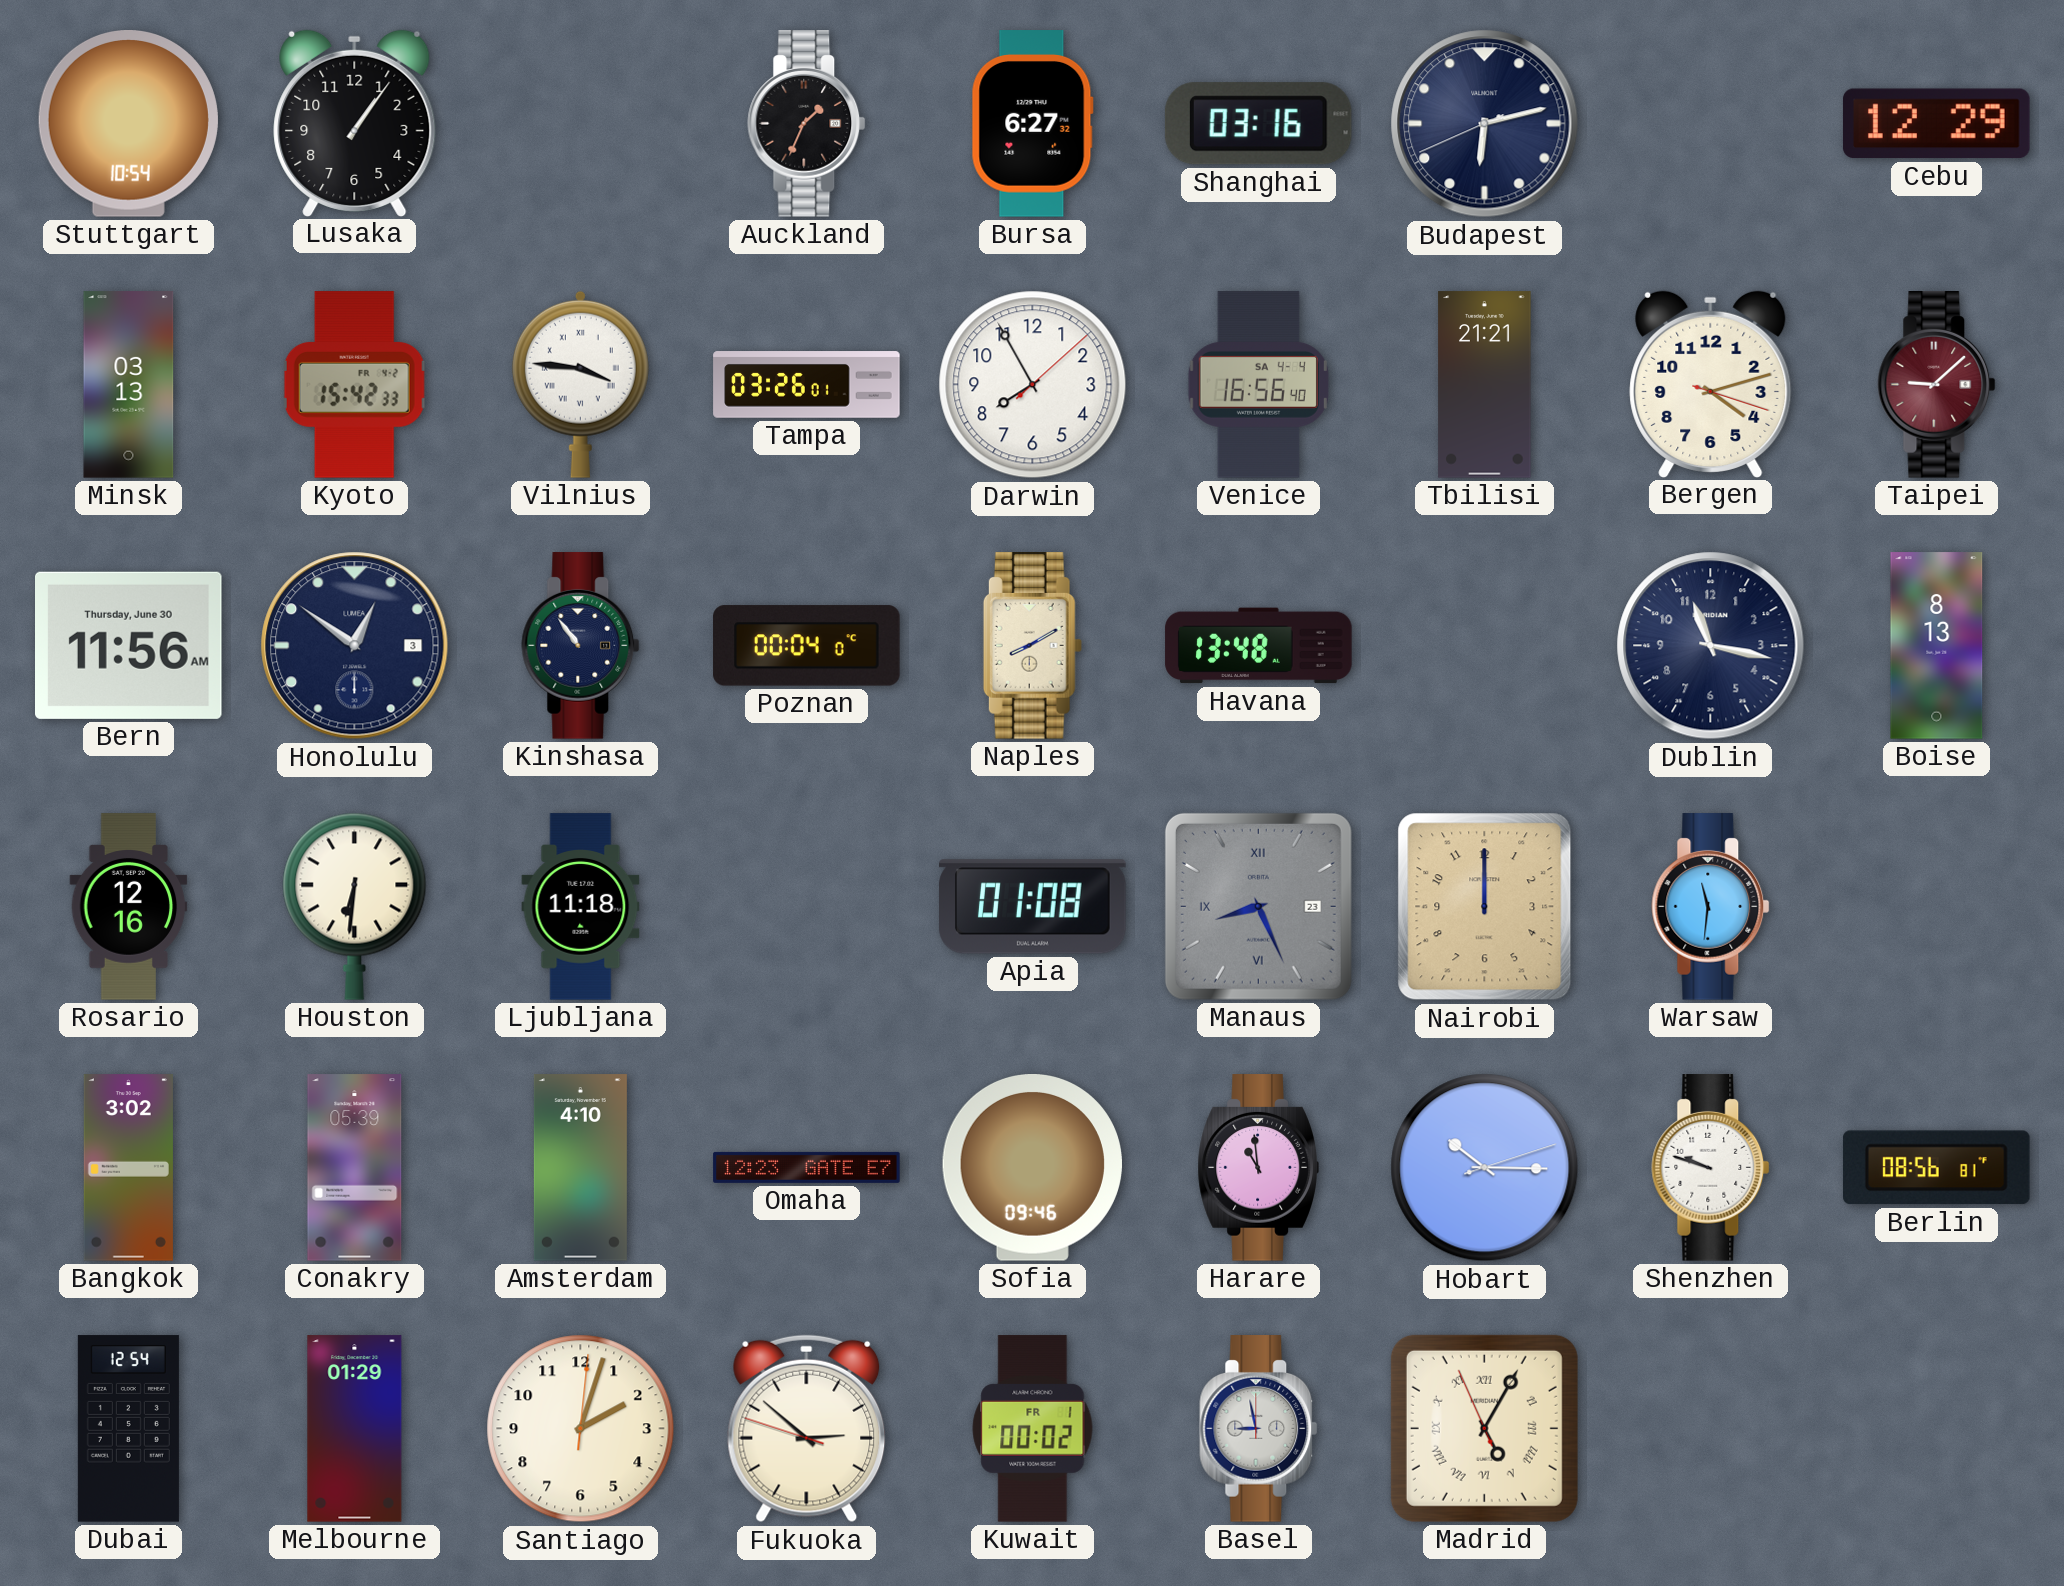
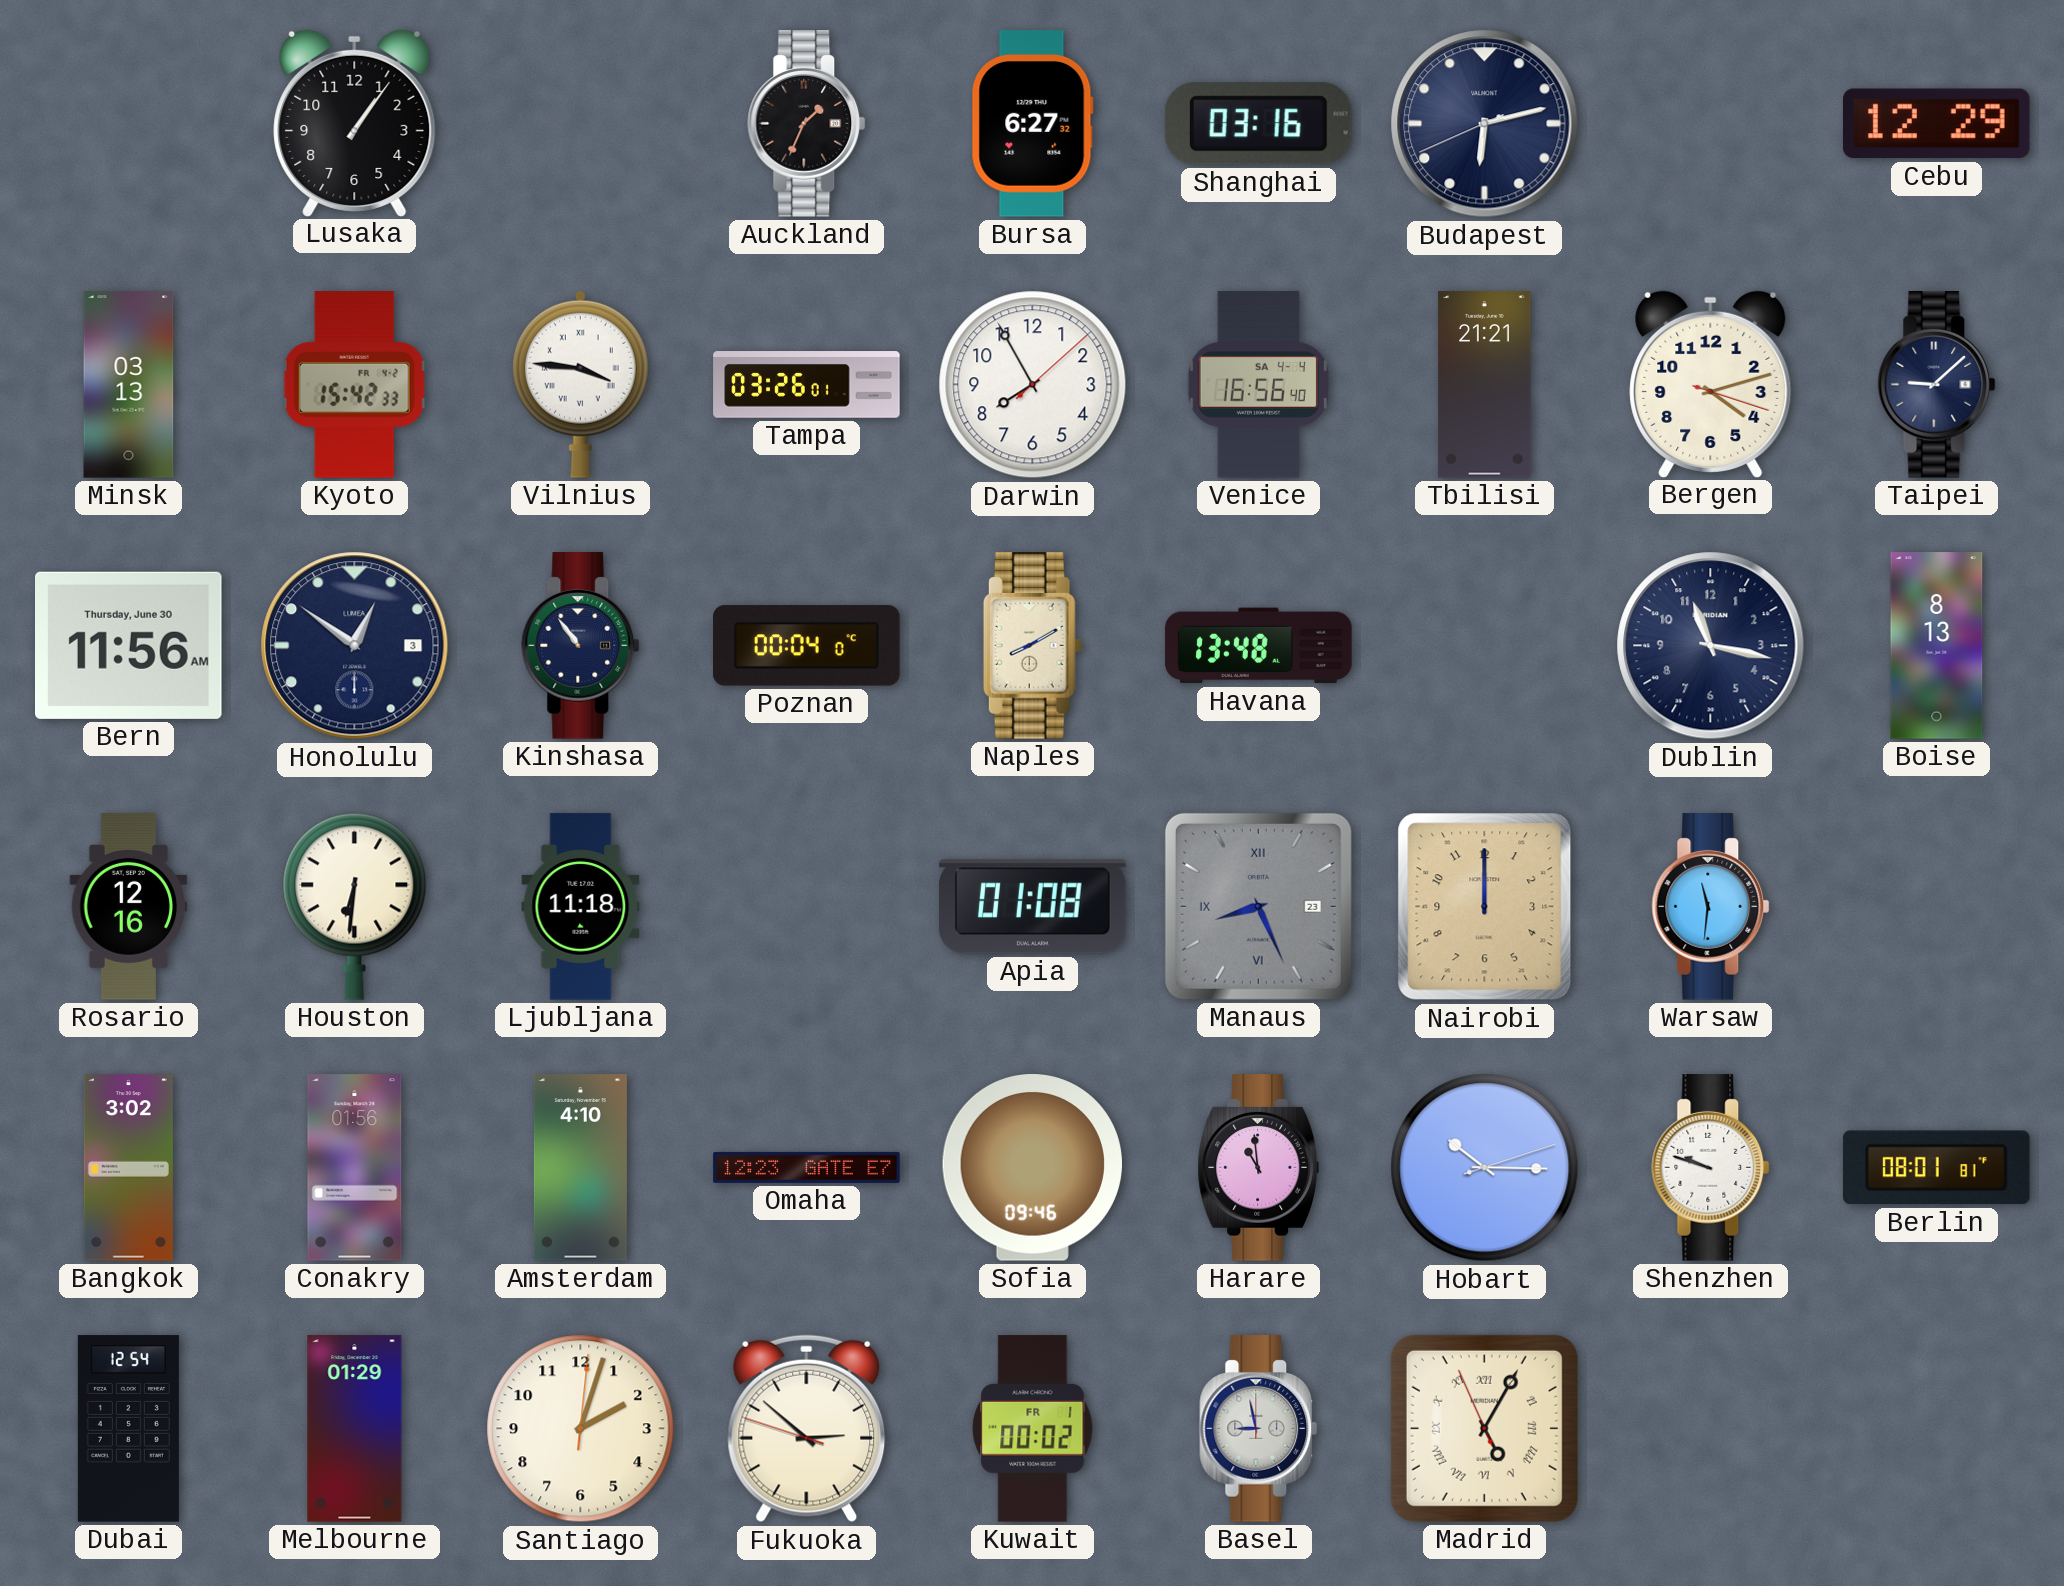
Stuttgart: 10:54 -> none (128, 124)
Taipei dial: burgundy -> navy (1937, 385)
Conakry: 05:39 -> 01:56 (355, 1168)
Berlin: 08:56 -> 08:01 (1936, 1168)
